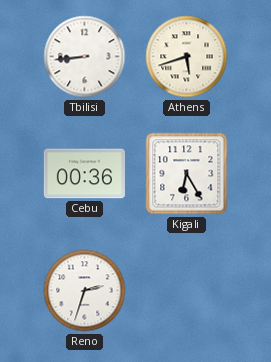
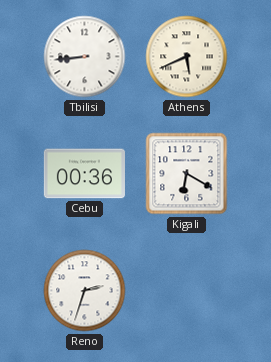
Athens: 5:42 -> 5:41 (187, 57)
Kigali: 6:25 -> 6:20 (187, 174)
